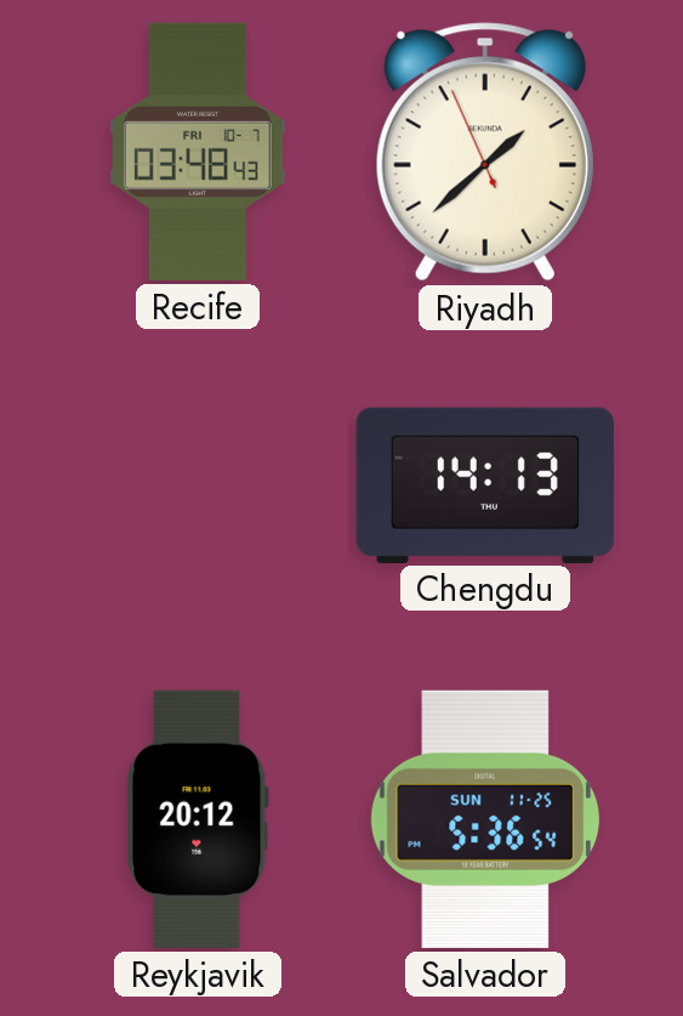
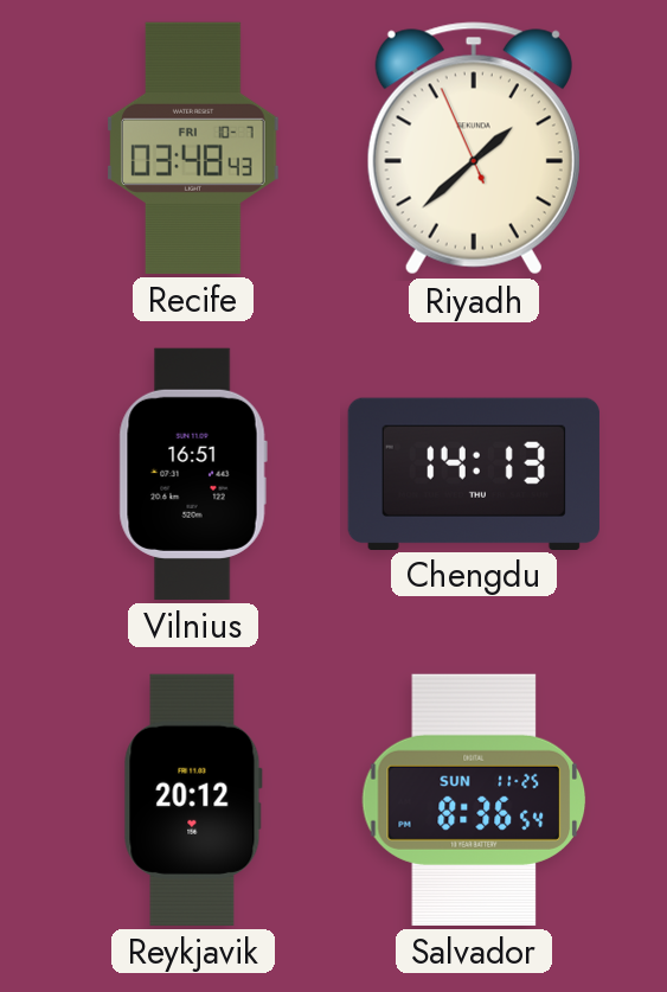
Vilnius: none -> 16:51 (193, 474)
Salvador: 5:36 -> 8:36 (474, 800)
